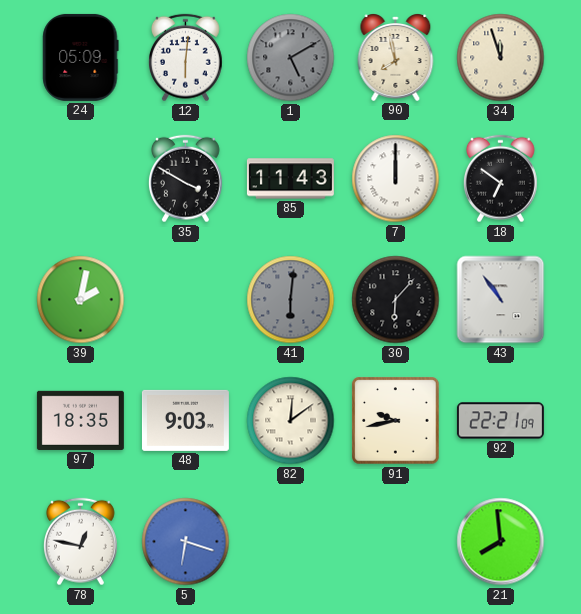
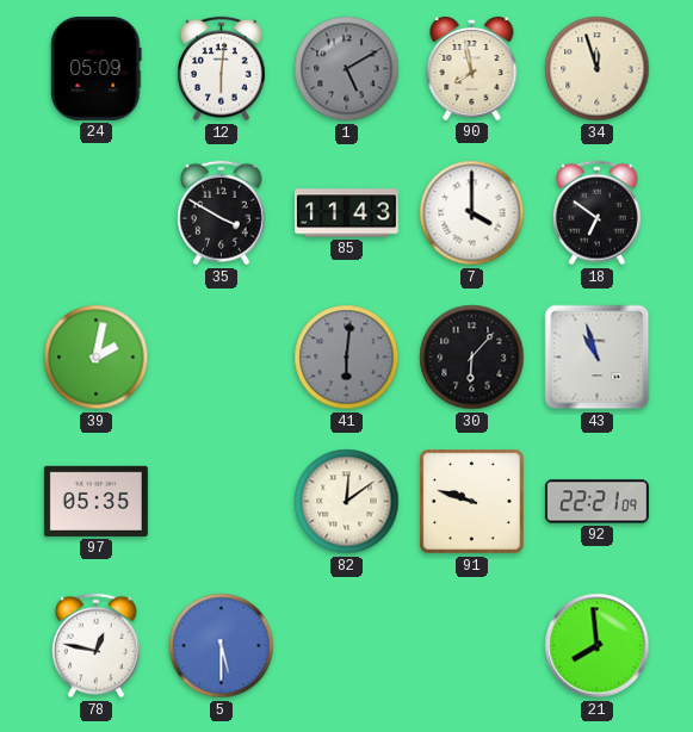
7: 12:00 -> 4:00 (472, 213)
43: 10:54 -> 10:57 (598, 358)
97: 18:35 -> 05:35 (95, 501)
48: 9:03 -> none (185, 420)
91: 9:43 -> 9:48 (472, 502)
5: 6:18 -> 5:30 (222, 646)
